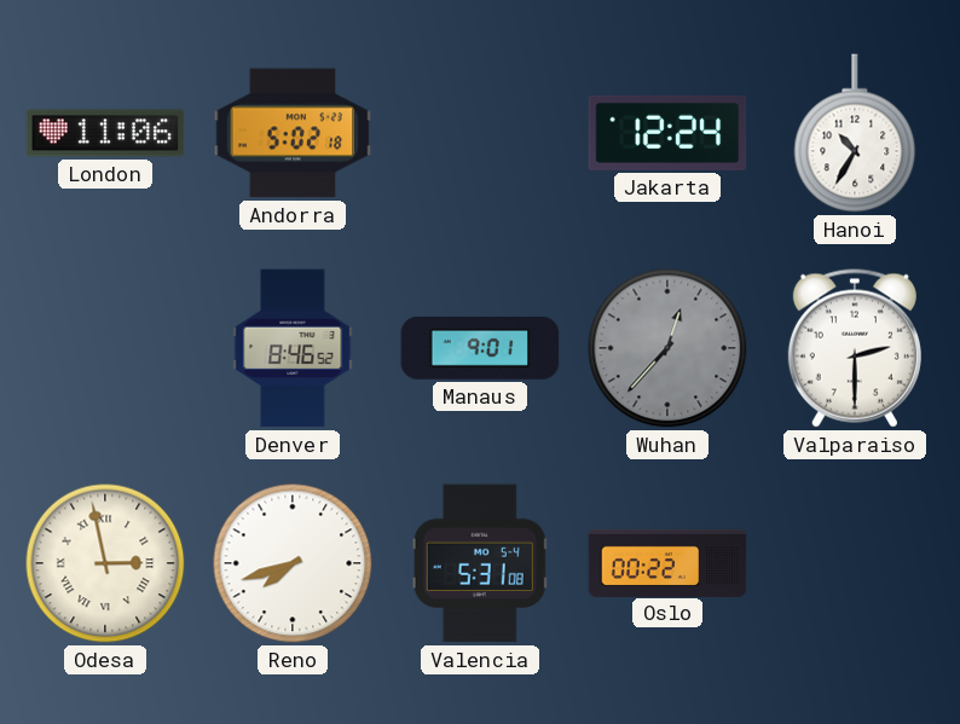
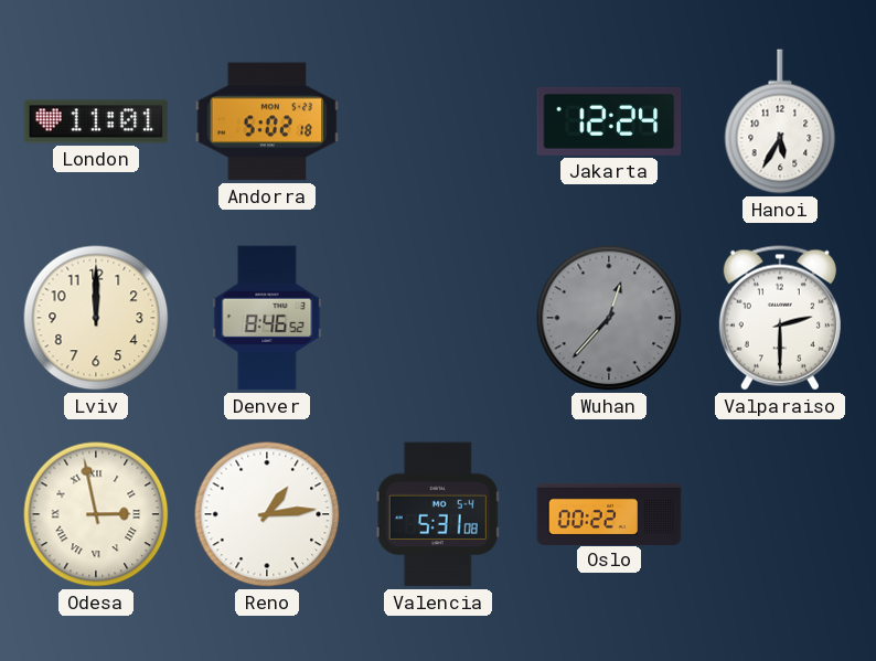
London: 11:06 -> 11:01 (96, 121)
Hanoi: 10:35 -> 5:35 (780, 121)
Lviv: none -> 12:00 (96, 318)
Manaus: 9:01 -> none (480, 348)
Reno: 7:42 -> 1:14 (267, 514)
